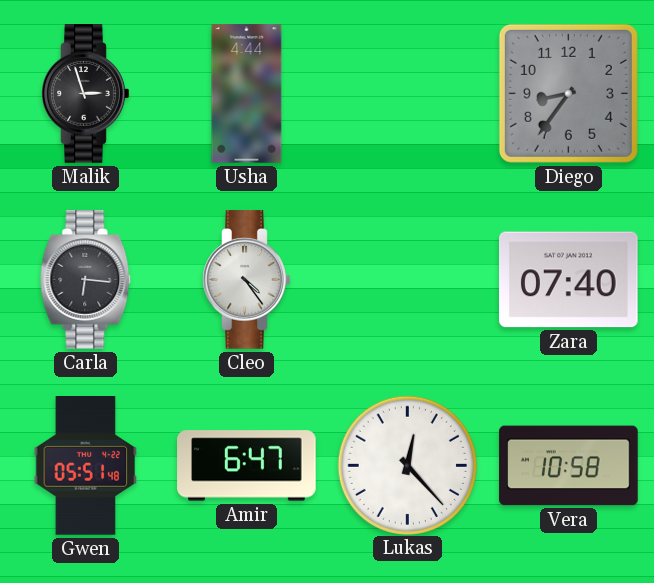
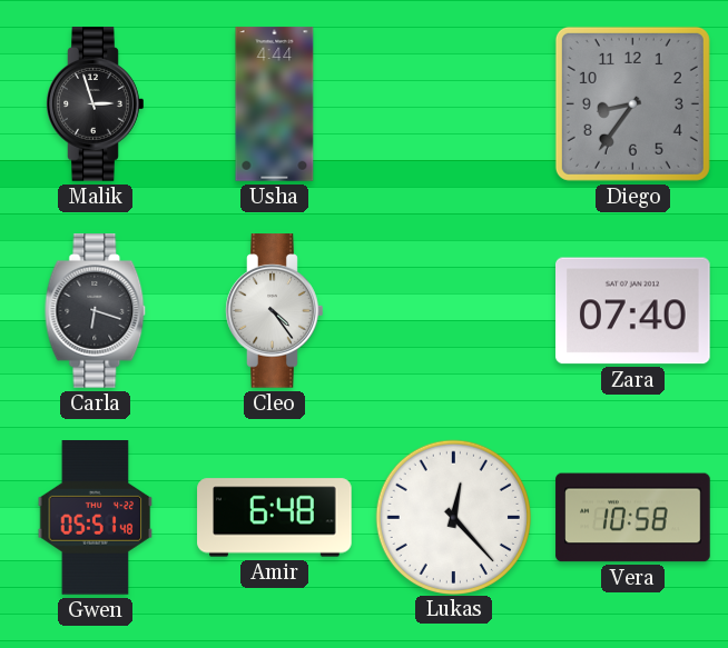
Carla: 6:16 -> 6:18 (96, 311)
Amir: 6:47 -> 6:48 (275, 518)
